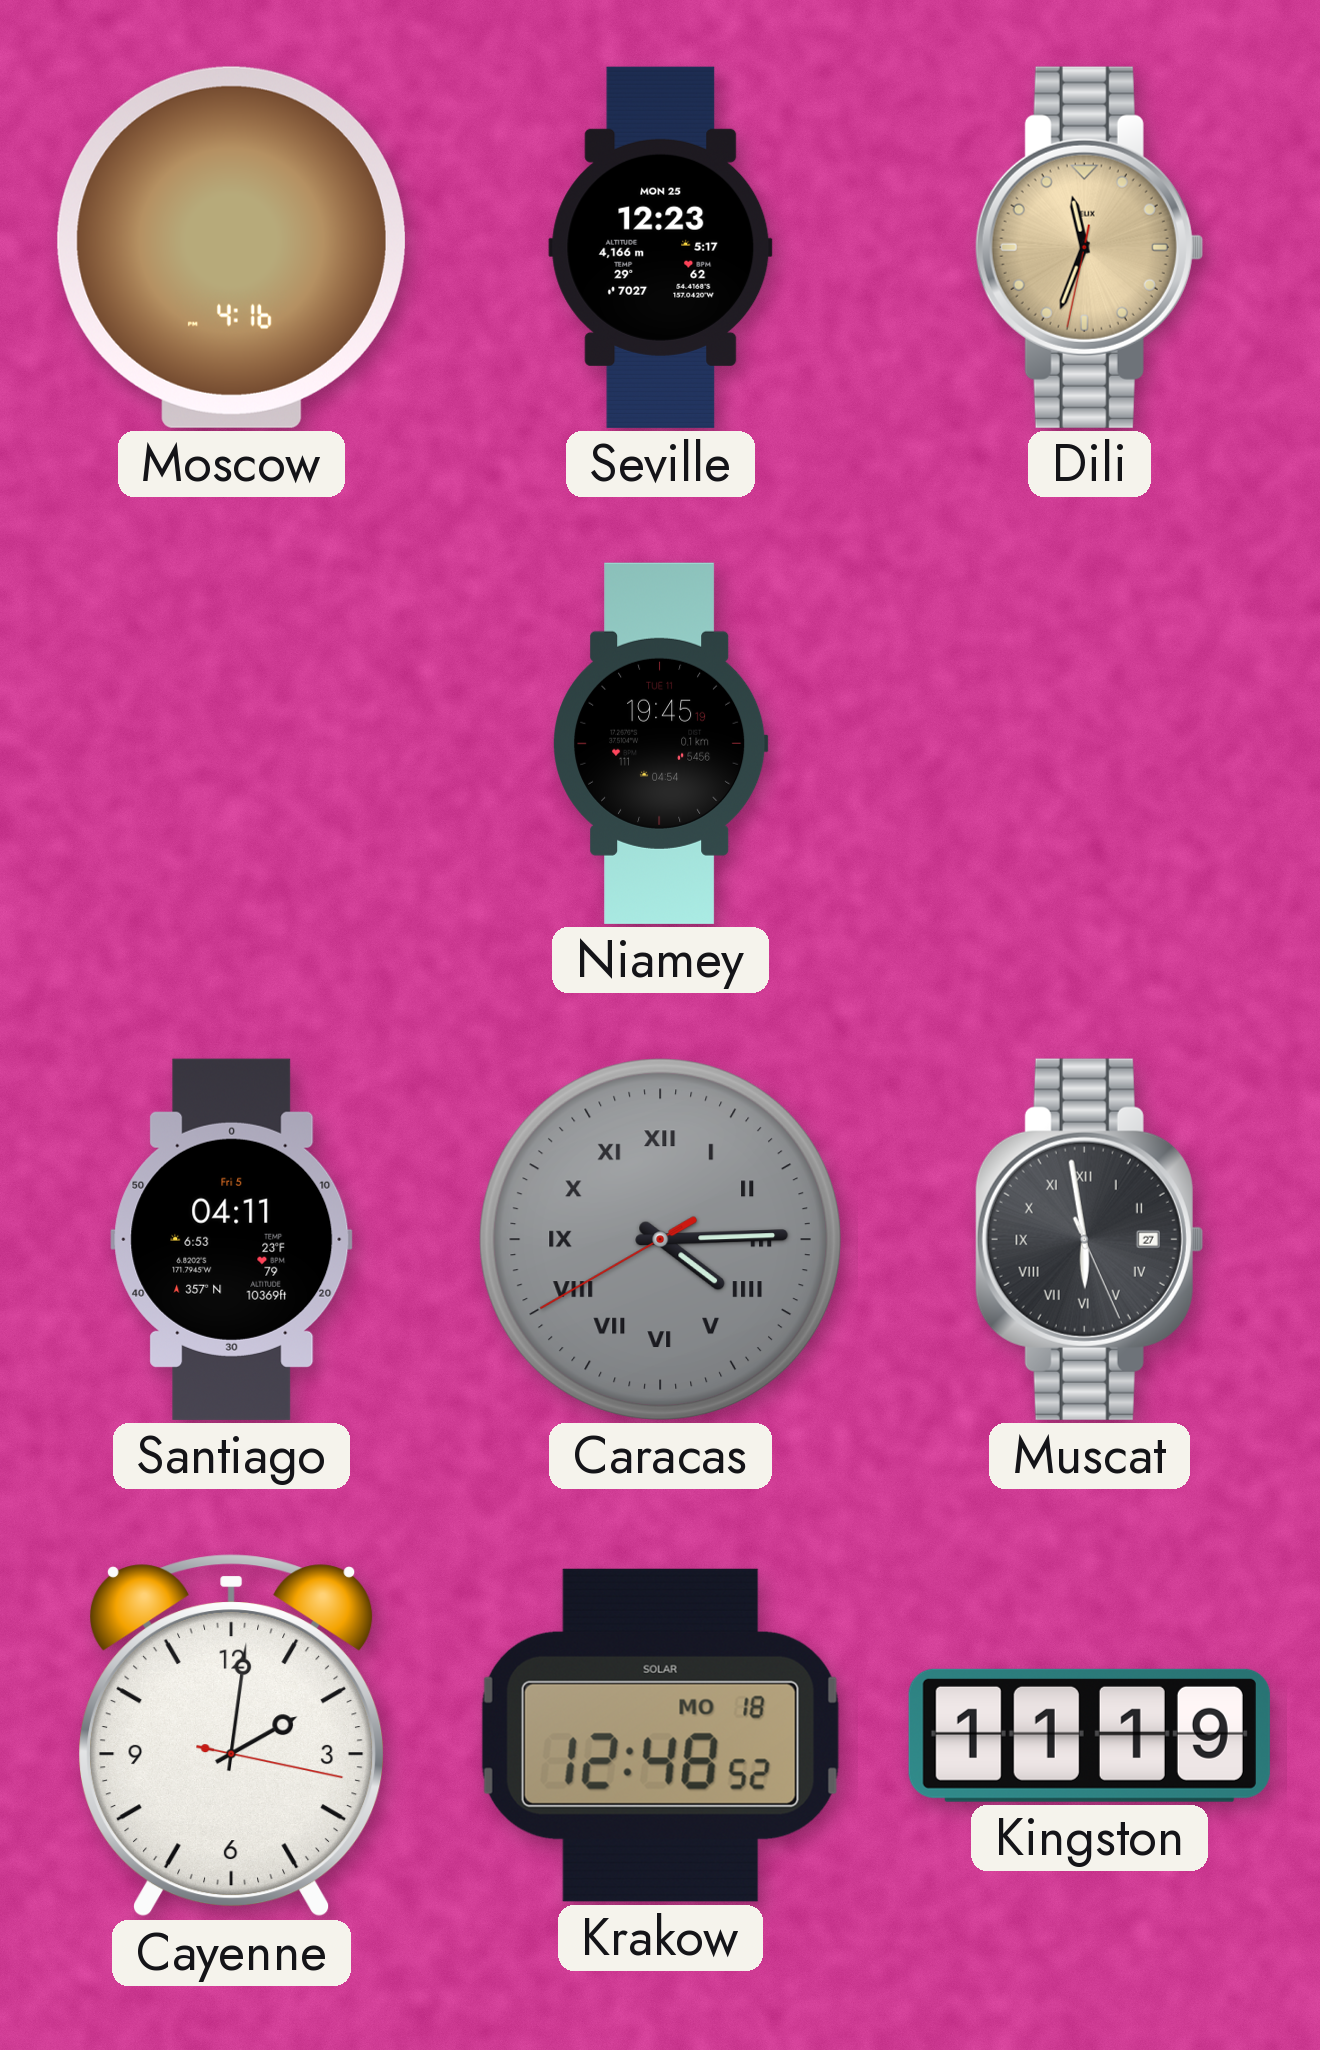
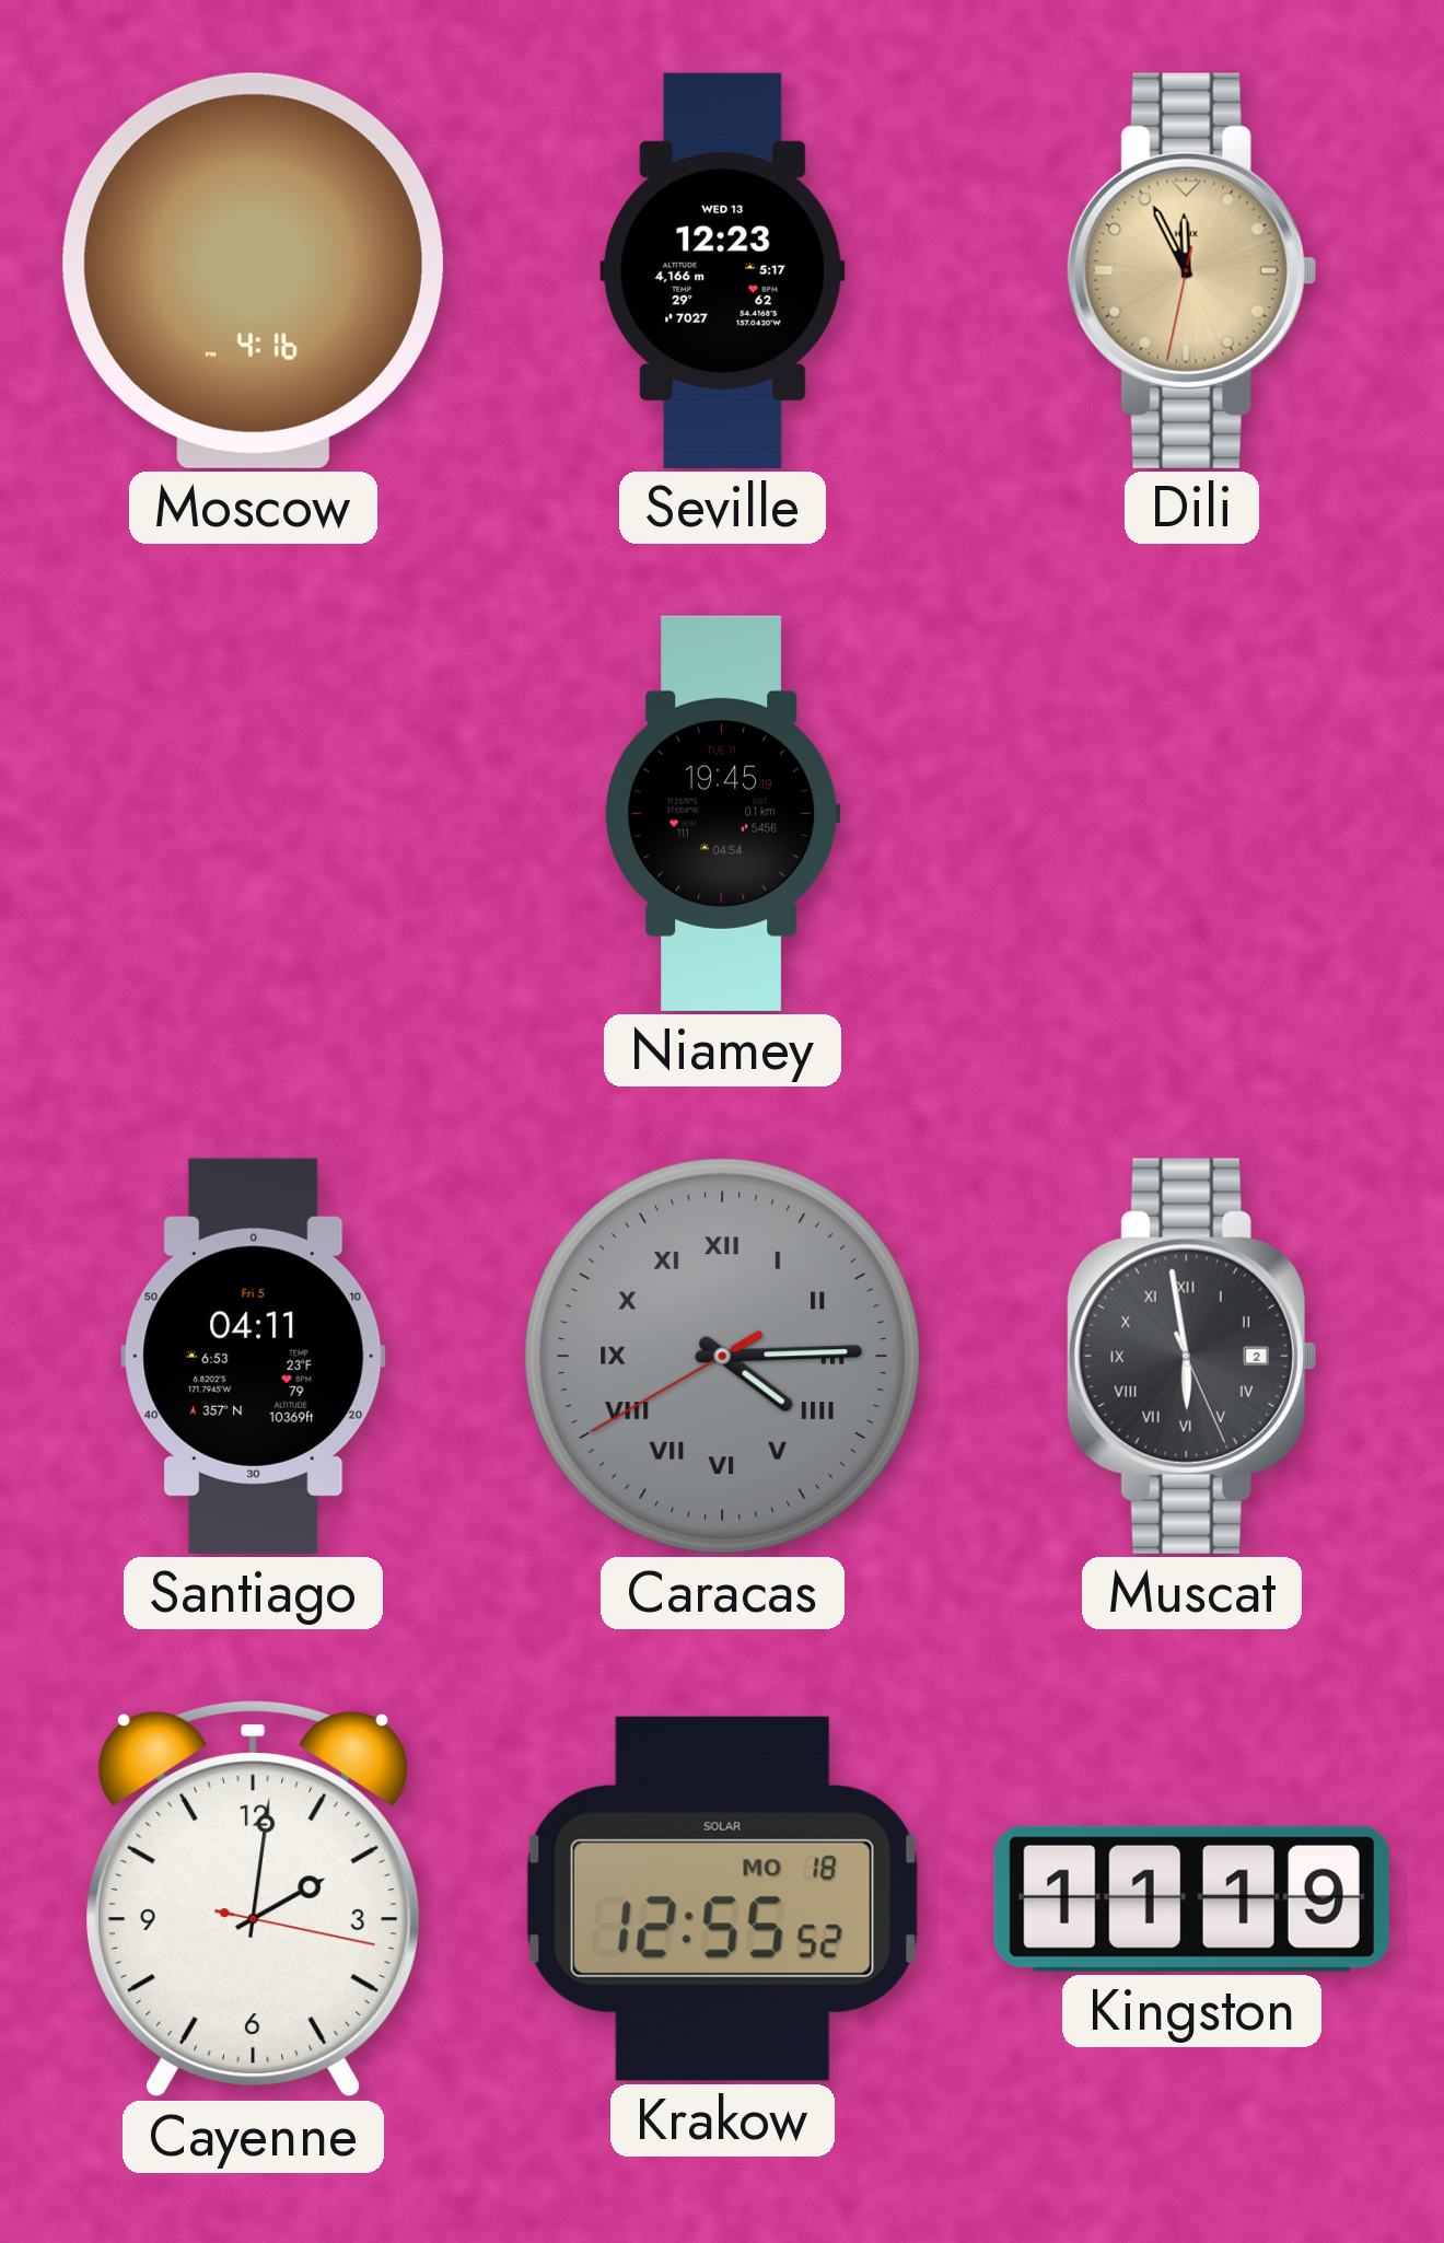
Seville date: MON 25 -> WED 13 (723, 270)
Dili: 11:33 -> 11:55 (1191, 270)
Muscat date: 27 -> 2 (1191, 1356)
Krakow: 12:48 -> 12:55 (722, 1898)
